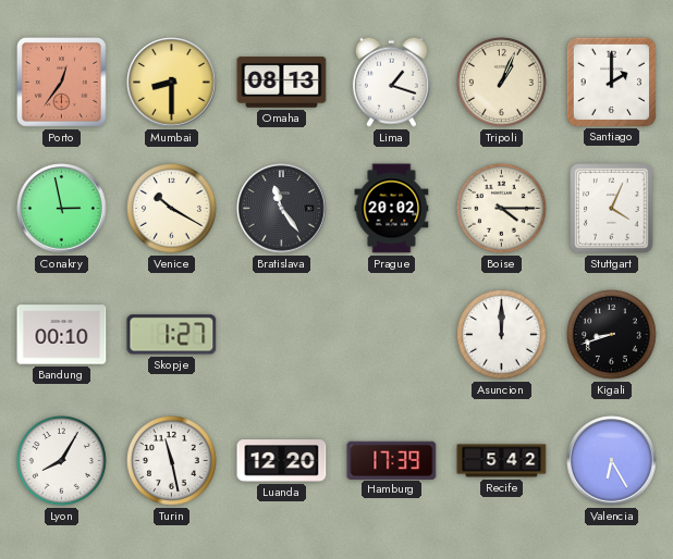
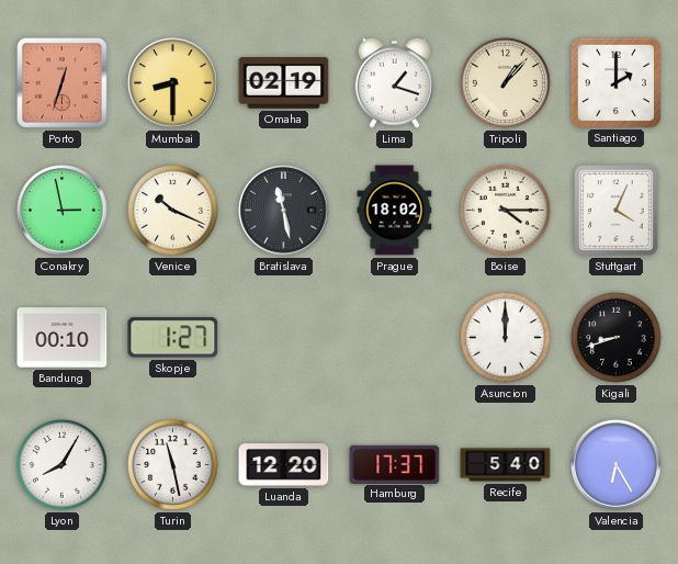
Porto: 12:36 -> 12:33 (63, 83)
Omaha: 08:13 -> 02:19 (284, 83)
Tripoli: 1:04 -> 1:07 (506, 83)
Venice: 10:20 -> 10:19 (173, 211)
Bratislava: 11:24 -> 11:28 (284, 211)
Prague: 20:02 -> 18:02 (395, 211)
Hamburg: 17:39 -> 17:37 (395, 464)
Recife: 5:42 -> 5:40 (506, 465)
